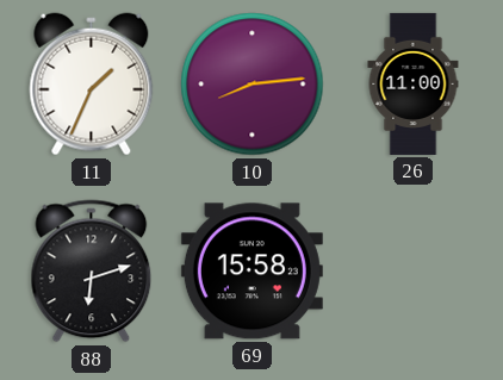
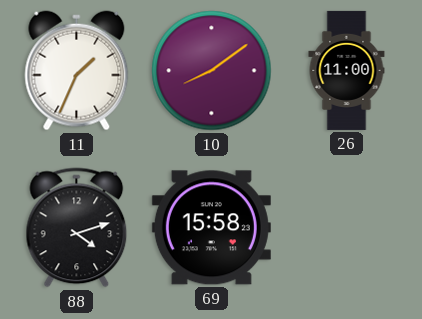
10: 8:14 -> 8:09 (212, 71)
88: 6:12 -> 4:12 (77, 228)
